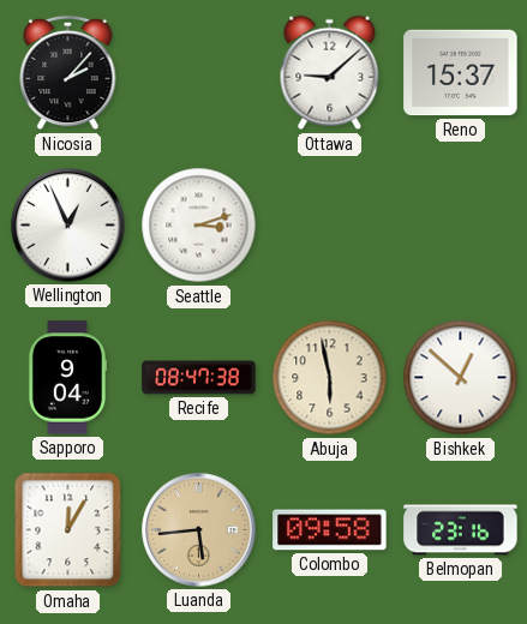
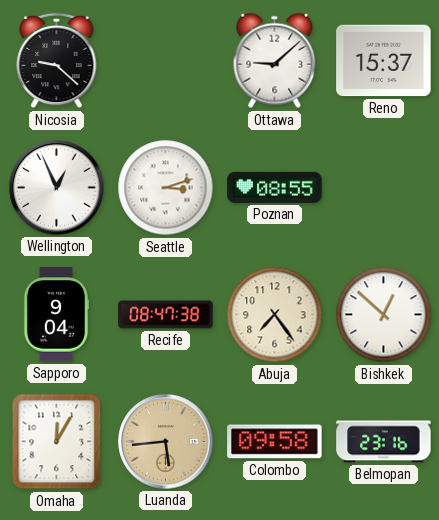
Nicosia: 2:07 -> 9:22 (57, 61)
Poznan: none -> 08:55 (275, 187)
Abuja: 5:58 -> 7:24 (275, 315)
